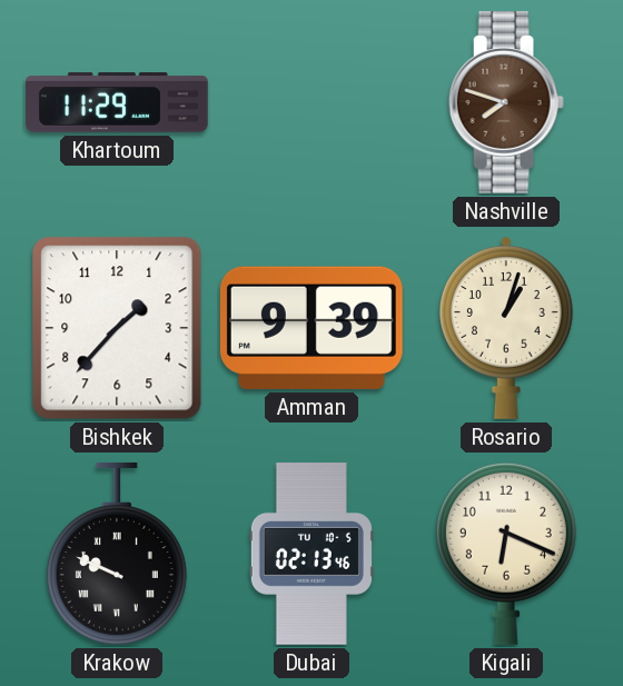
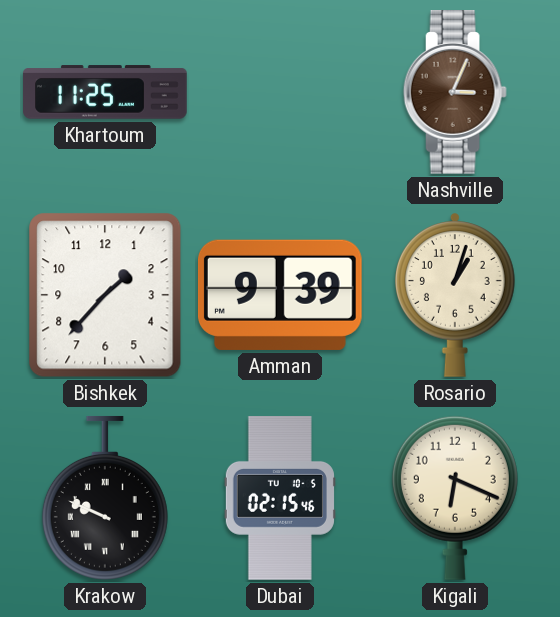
Khartoum: 11:29 -> 11:25 (105, 92)
Nashville: 7:48 -> 3:04 (455, 93)
Dubai: 02:13 -> 02:15 (280, 498)
